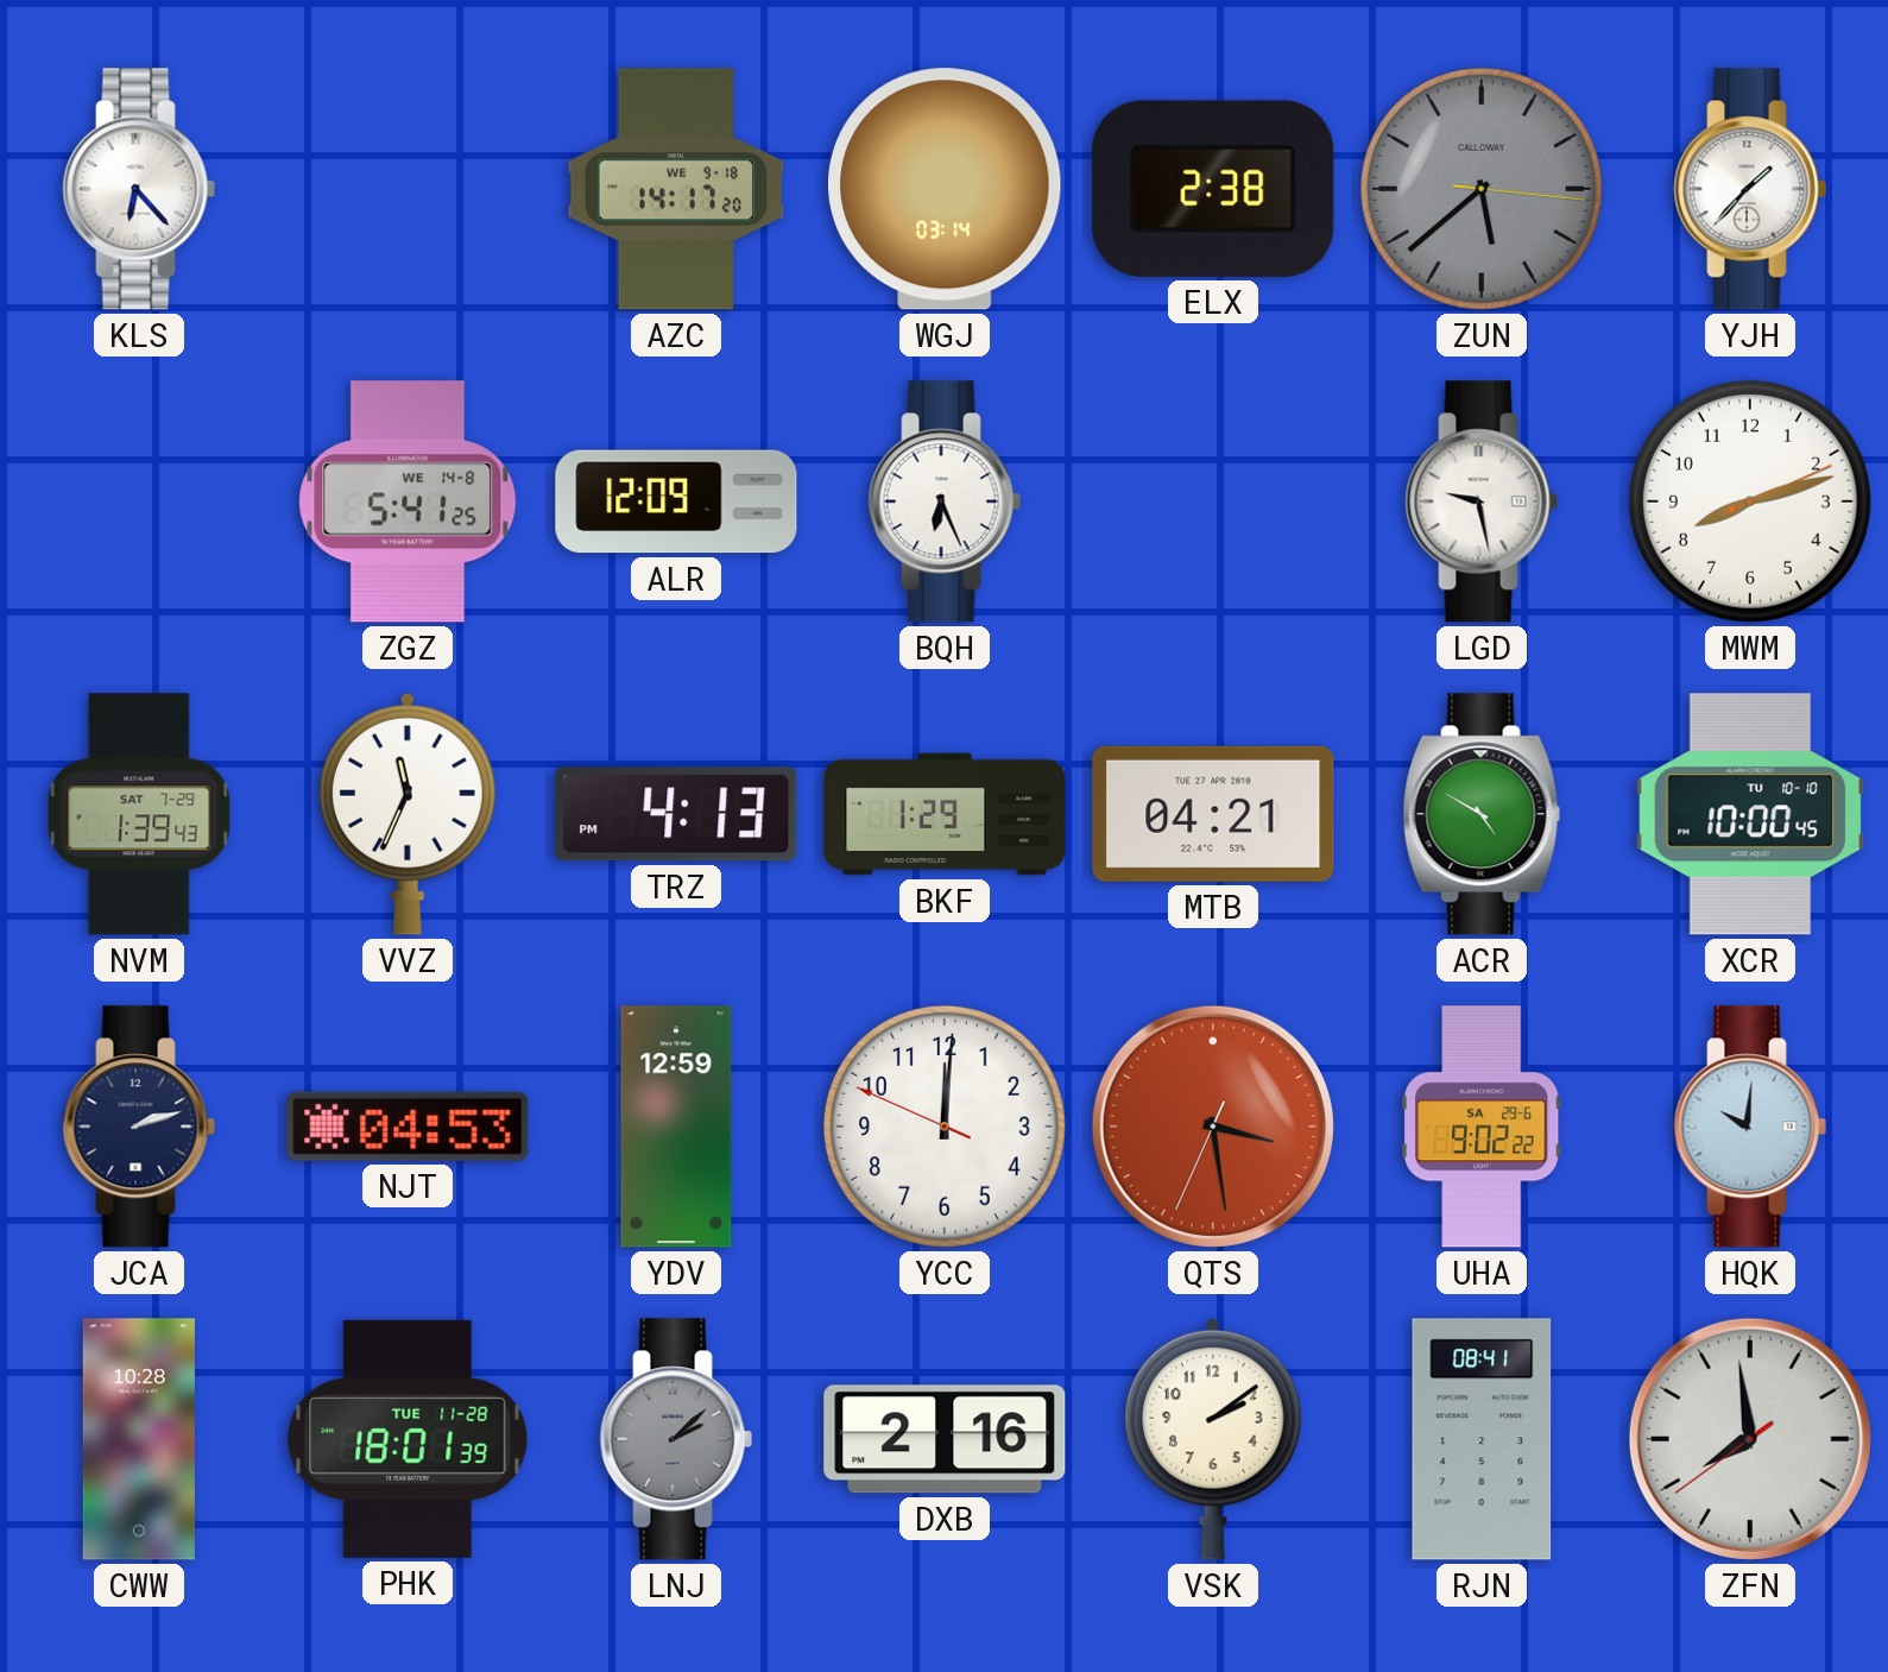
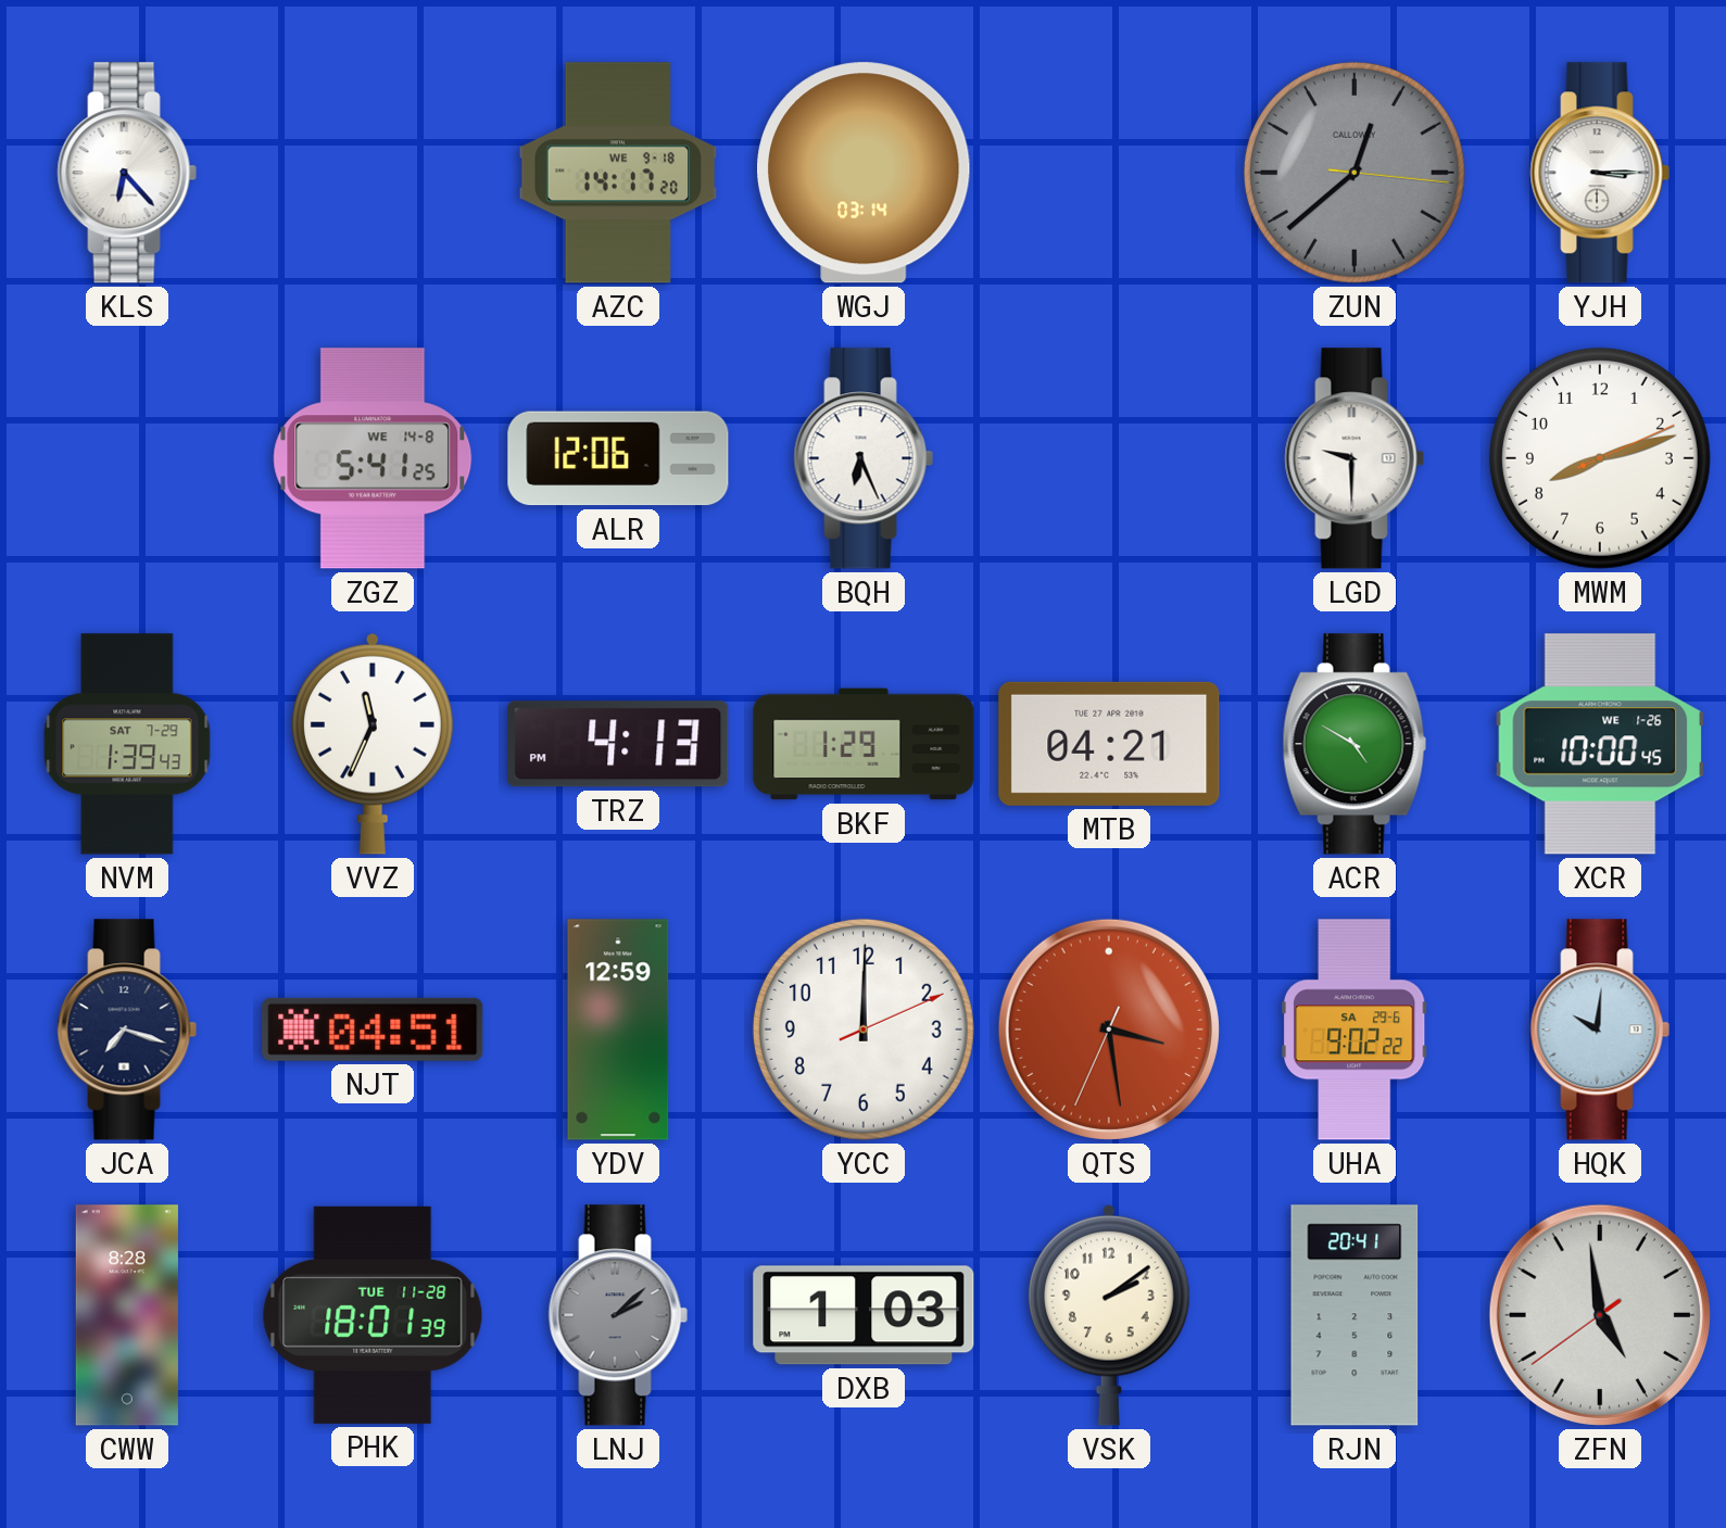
ELX: 2:38 -> none (1213, 189)
ZUN: 5:38 -> 12:38 (1355, 173)
YJH: 1:37 -> 3:15 (1600, 173)
ALR: 12:09 -> 12:06 (618, 458)
LGD: 9:28 -> 9:30 (1355, 458)
XCR date: TU 10-10 -> WE 1-26 (1600, 744)
JCA: 2:12 -> 7:18 (127, 1030)
NJT: 04:53 -> 04:51 (373, 1030)
YCC: 12:00:49 -> 12:00:11 (864, 1030)
CWW: 10:28 -> 8:28 (127, 1315)
DXB: 2:16 -> 1:03 (864, 1315)
RJN: 08:41 -> 20:41 (1355, 1315)
ZFN: 7:58 -> 4:58 (1600, 1315)
